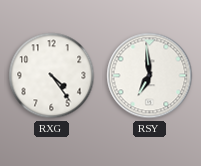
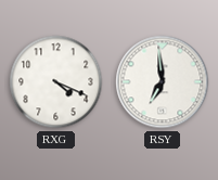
RXG: 4:24 -> 4:19 (56, 82)
